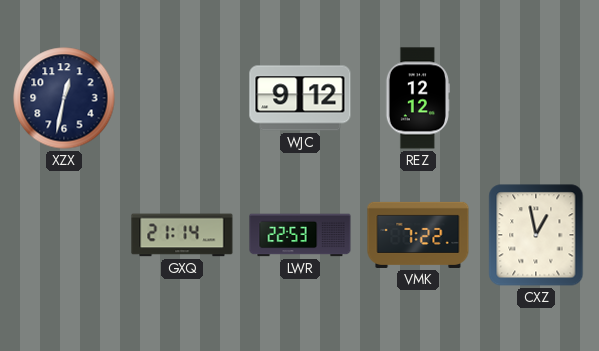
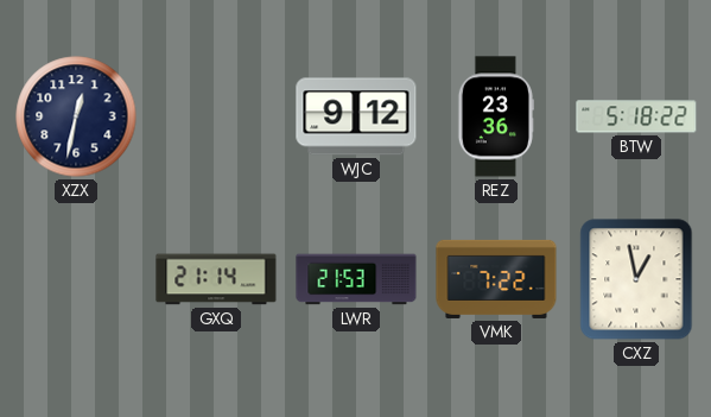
REZ: 12:12 -> 23:36 (495, 116)
BTW: none -> 5:18 (636, 116)
LWR: 22:53 -> 21:53 (356, 279)
